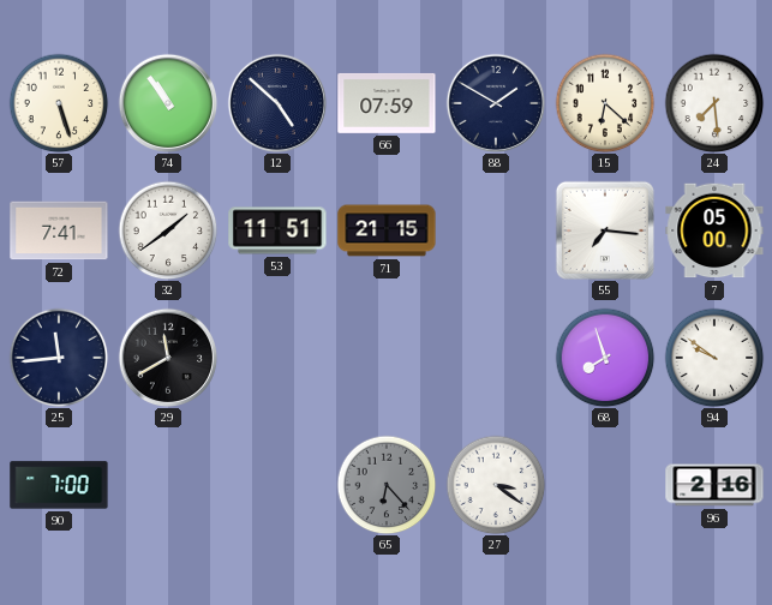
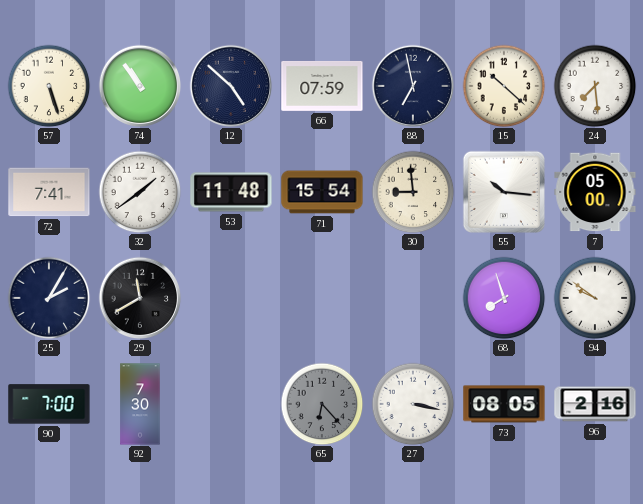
88: 1:50 -> 6:58 (413, 86)
15: 6:22 -> 10:22 (504, 86)
53: 11:51 -> 11:48 (231, 192)
71: 21:15 -> 15:54 (322, 192)
30: none -> 8:59 (413, 192)
55: 7:16 -> 10:16 (504, 192)
25: 11:44 -> 2:05 (49, 298)
92: none -> 7:30 (140, 404)
27: 3:21 -> 3:17 (413, 404)
73: none -> 08:05 (504, 404)
